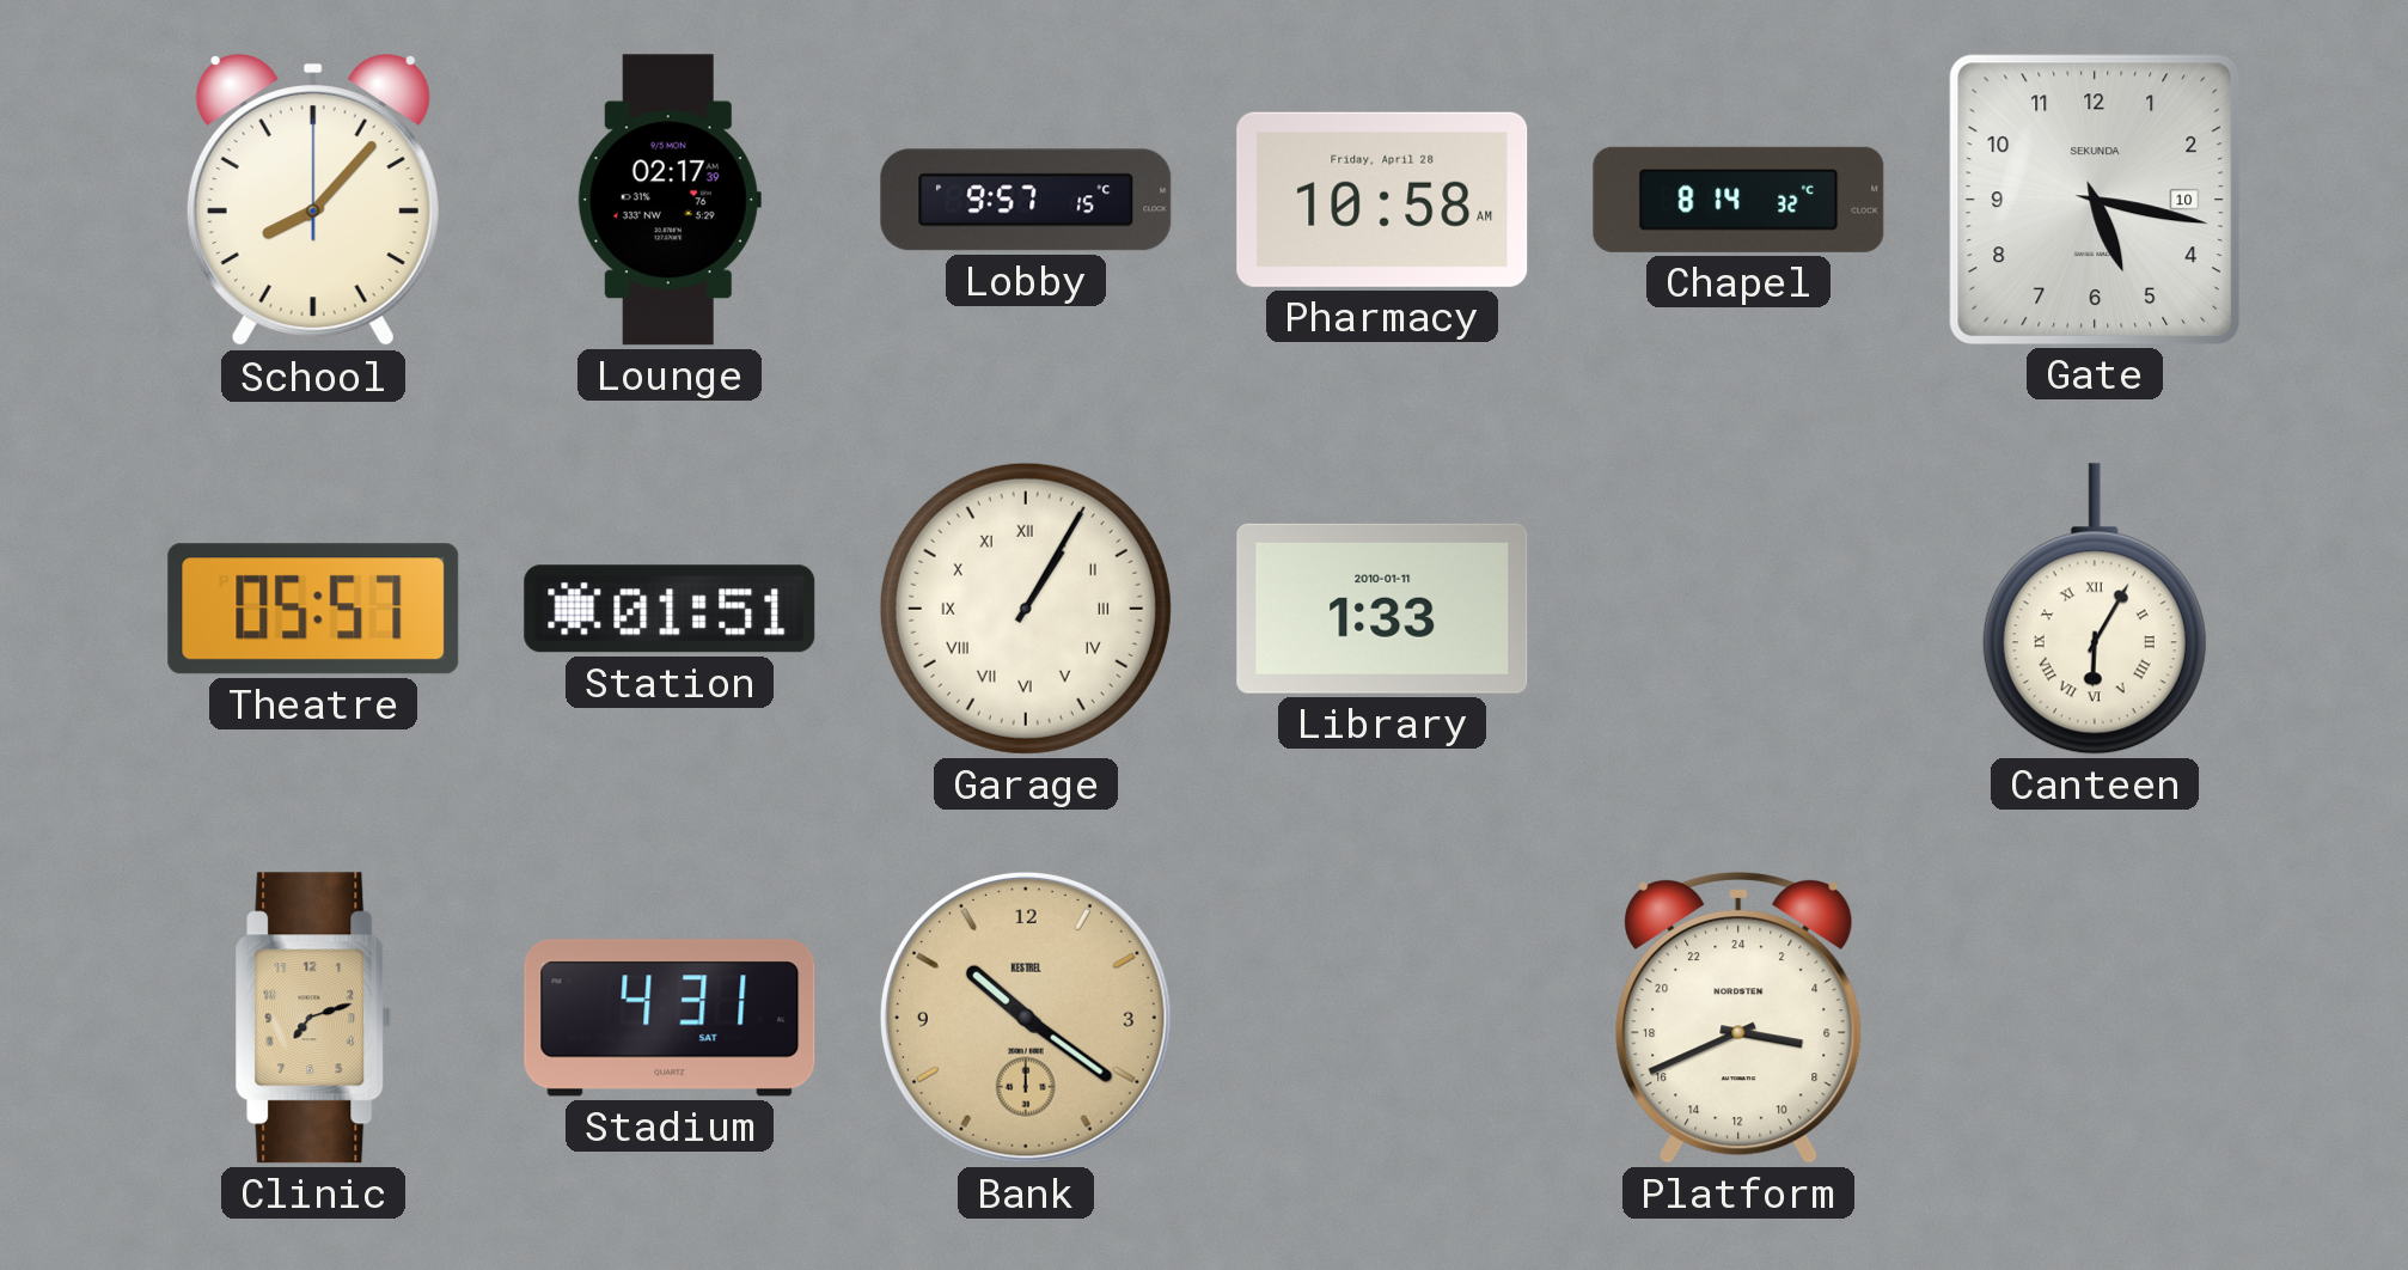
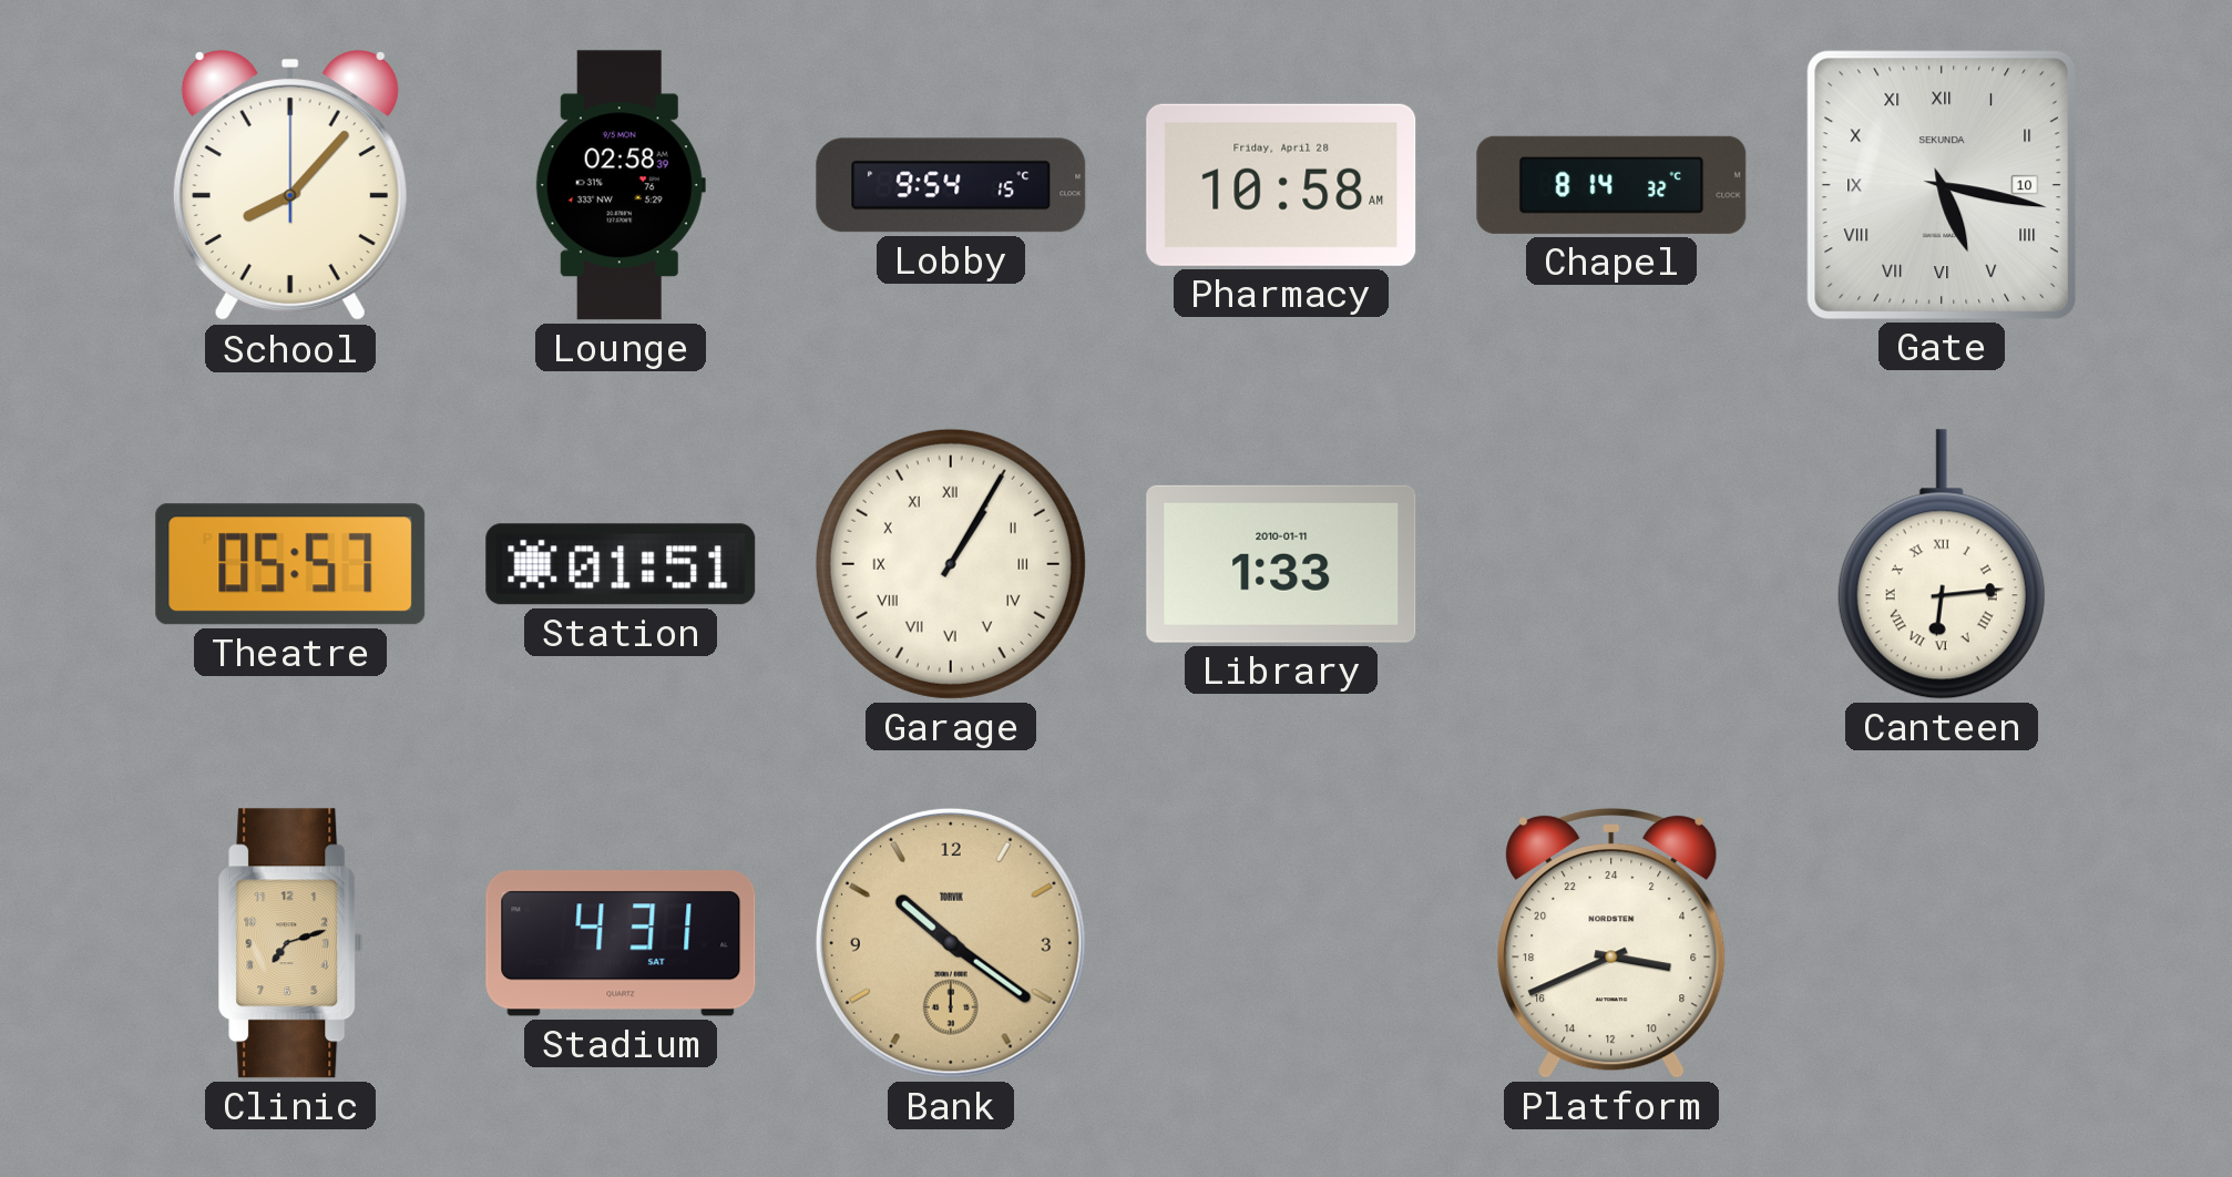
Lounge: 02:17 -> 02:58 (621, 185)
Lobby: 9:57 -> 9:54 (951, 185)
Gate numerals: Arabic -> Roman (1941, 184)
Canteen: 6:05 -> 6:14 (1942, 564)
Bank brand: KESTREL -> TORVIK (951, 943)
